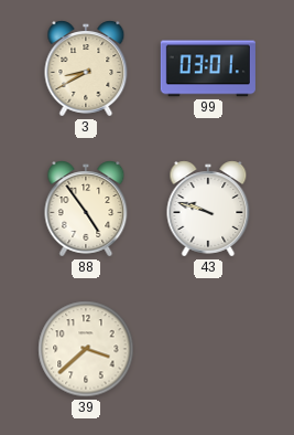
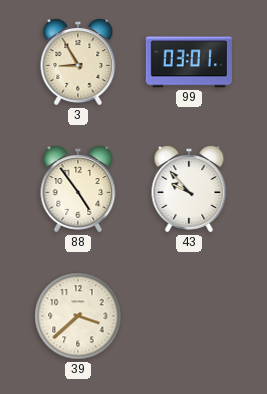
3: 8:40 -> 8:55 (78, 62)
43: 9:48 -> 9:53 (189, 189)
